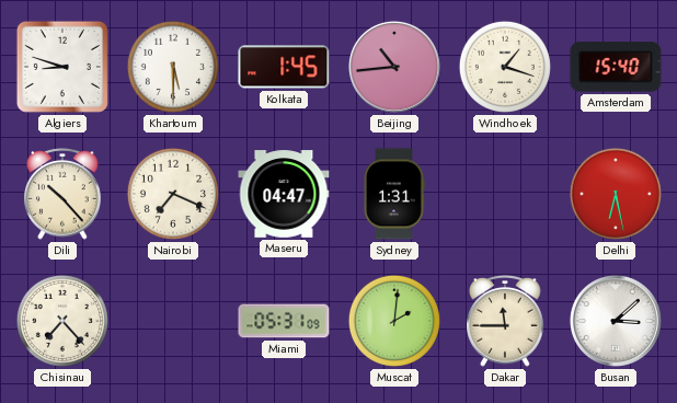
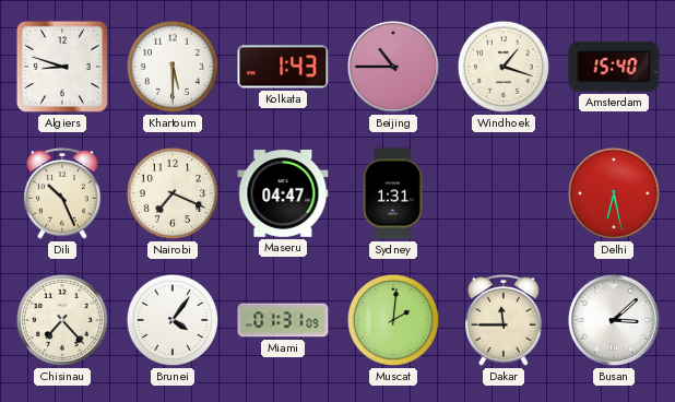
Kolkata: 1:45 -> 1:43 (283, 67)
Beijing: 10:44 -> 10:45 (393, 67)
Dili: 10:23 -> 10:26 (62, 193)
Brunei: none -> 4:06 (173, 320)
Miami: 05:31 -> 01:31 (283, 320)
